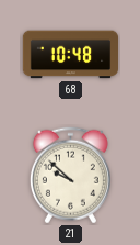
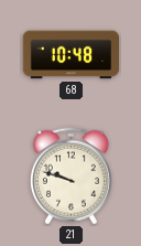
21: 9:52 -> 9:48 (70, 177)
